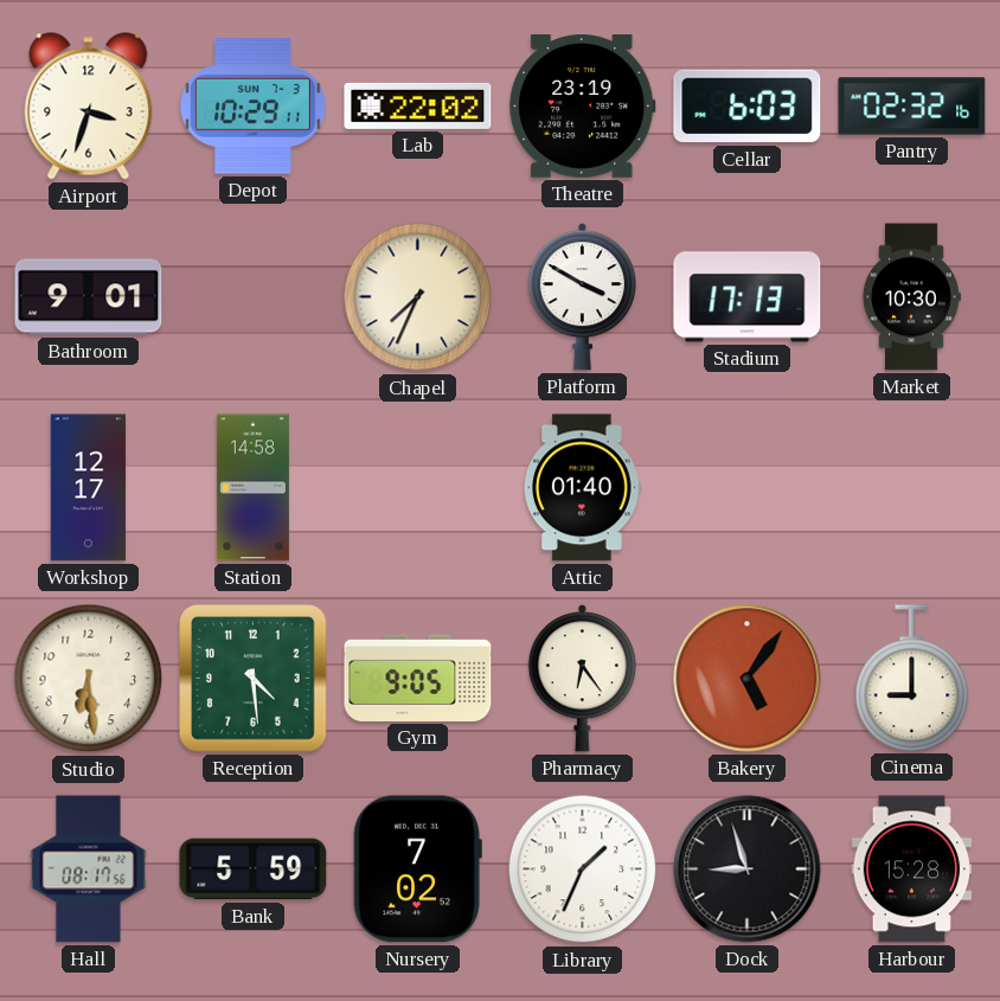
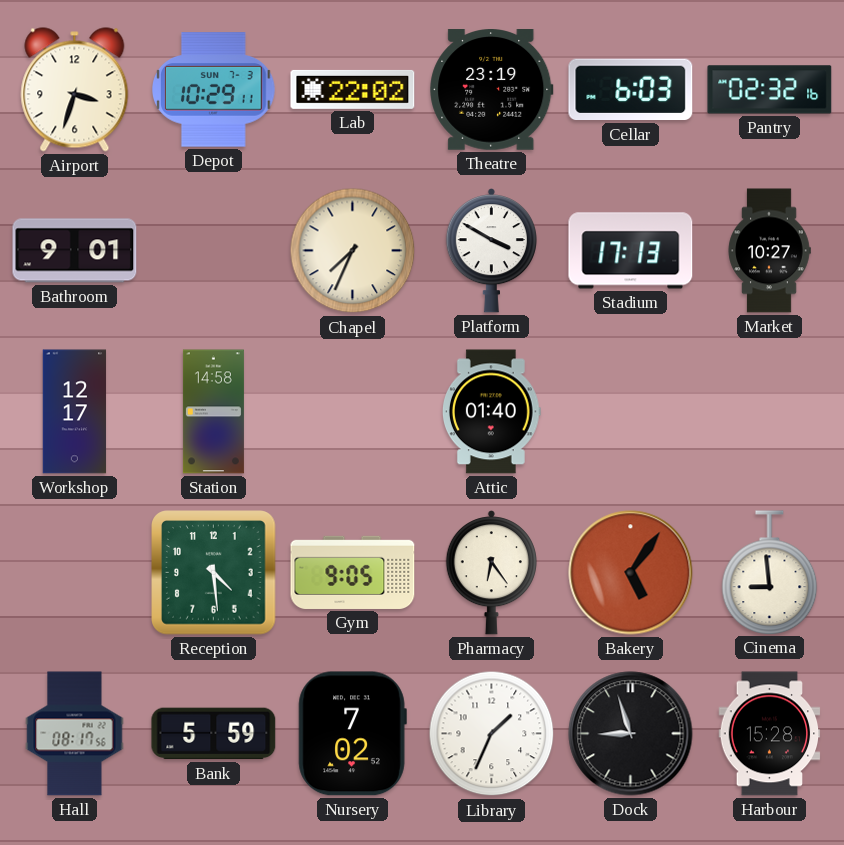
Market: 10:30 -> 10:27 (769, 251)
Studio: 6:29 -> none (89, 679)
Cinema: 9:00 -> 8:59 (770, 572)
